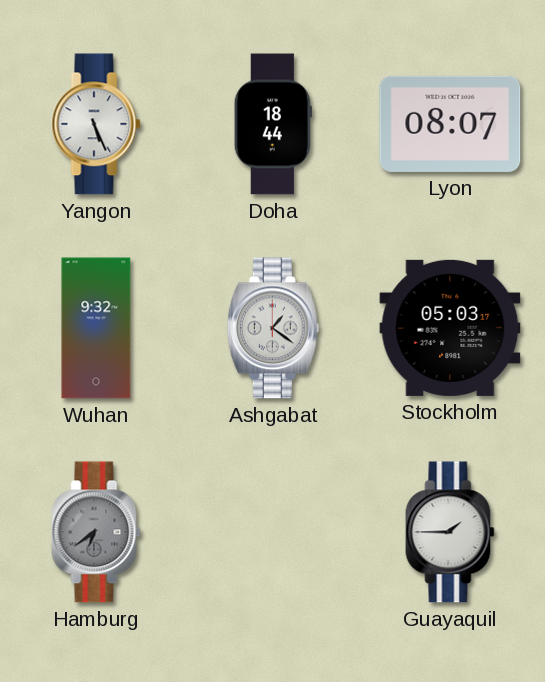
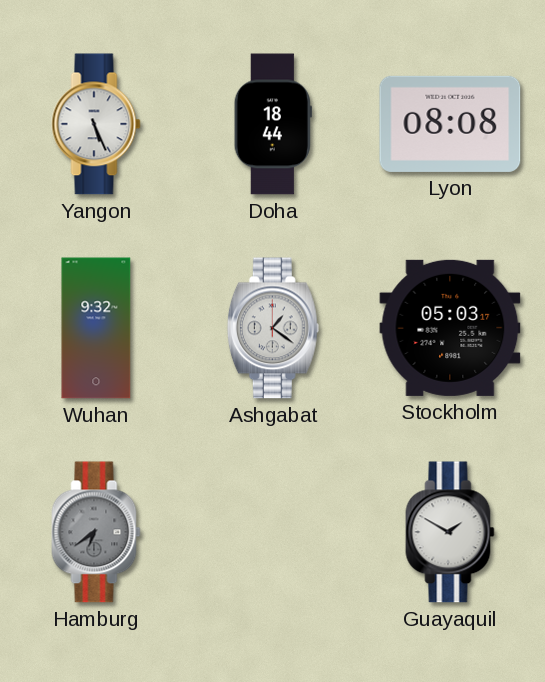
Lyon: 08:07 -> 08:08 (450, 124)
Guayaquil: 1:45 -> 1:50 (450, 532)
